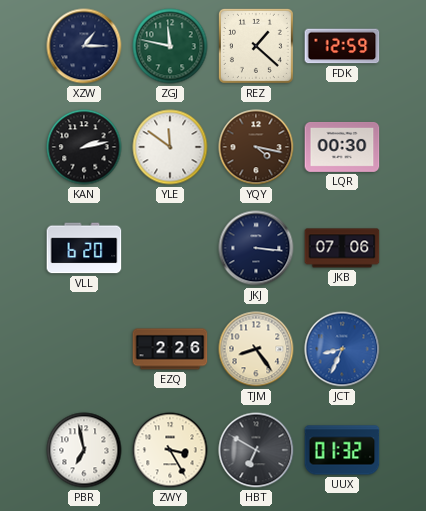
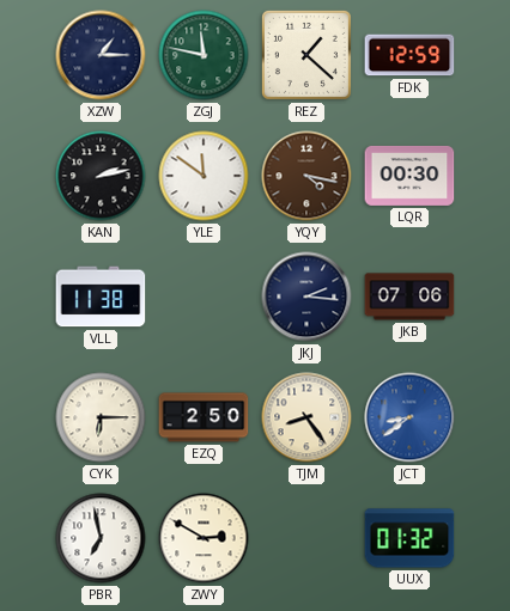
VLL: 6:20 -> 11:38 (101, 297)
JKJ: 3:16 -> 2:16 (306, 297)
CYK: none -> 6:15 (101, 417)
EZQ: 2:26 -> 2:50 (204, 417)
JCT: 8:34 -> 8:39 (409, 417)
ZWY: 3:25 -> 2:50 (204, 538)
HBT: 6:50 -> none (256, 450)
